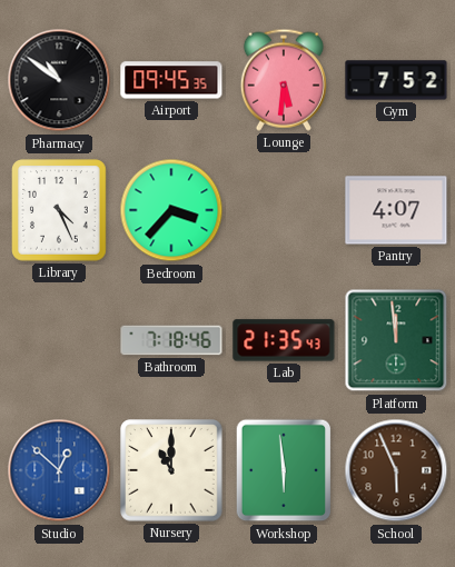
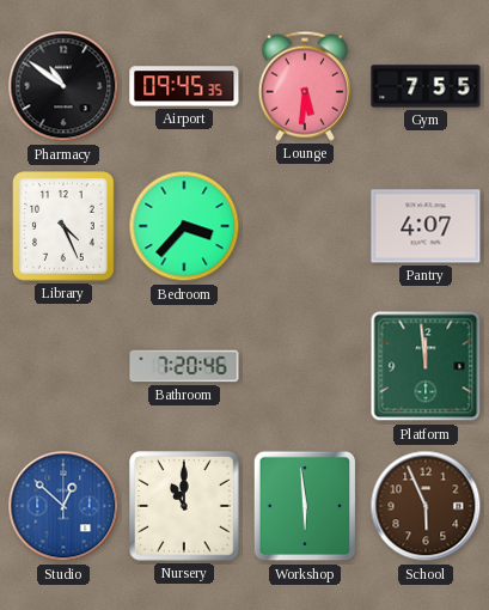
Gym: 7:52 -> 7:55 (426, 86)
Bathroom: 7:18 -> 7:20 (184, 366)
Lab: 21:35 -> none (284, 340)
